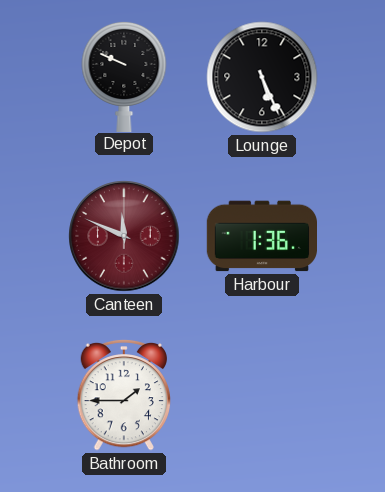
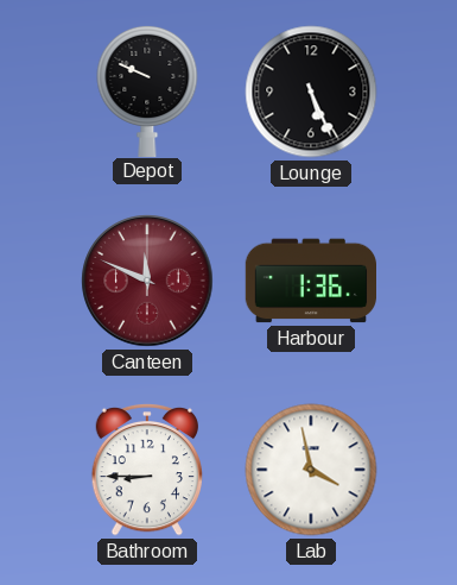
Bathroom: 1:45 -> 8:45 (146, 470)
Lab: none -> 3:58 (311, 470)
